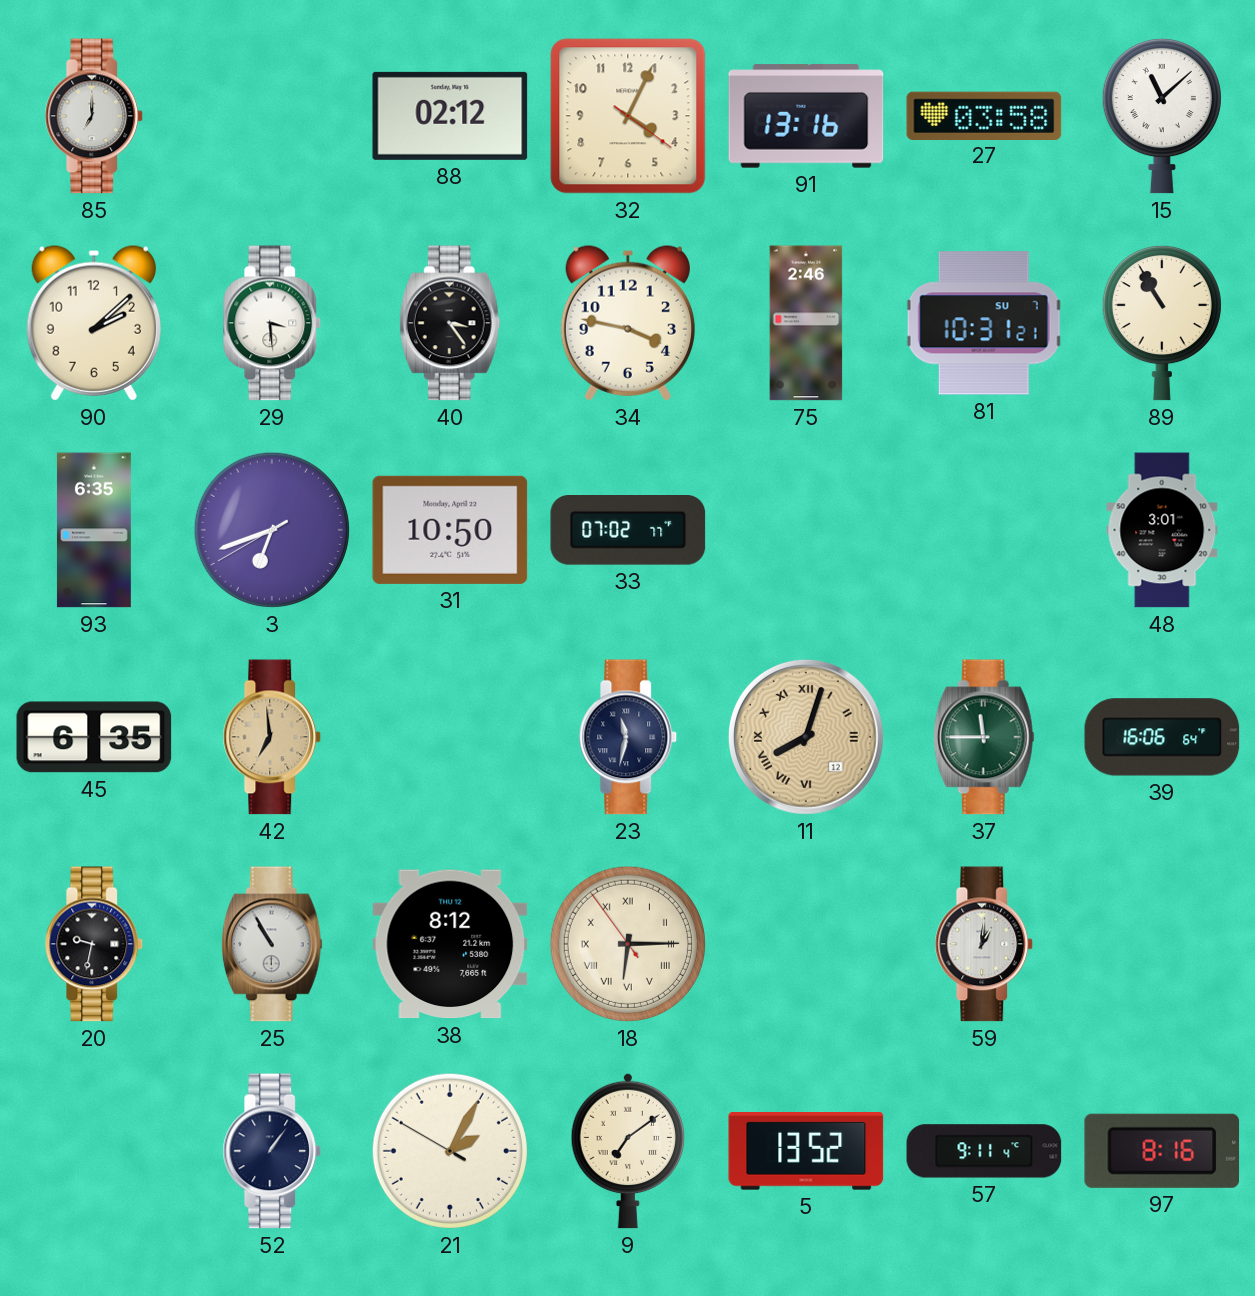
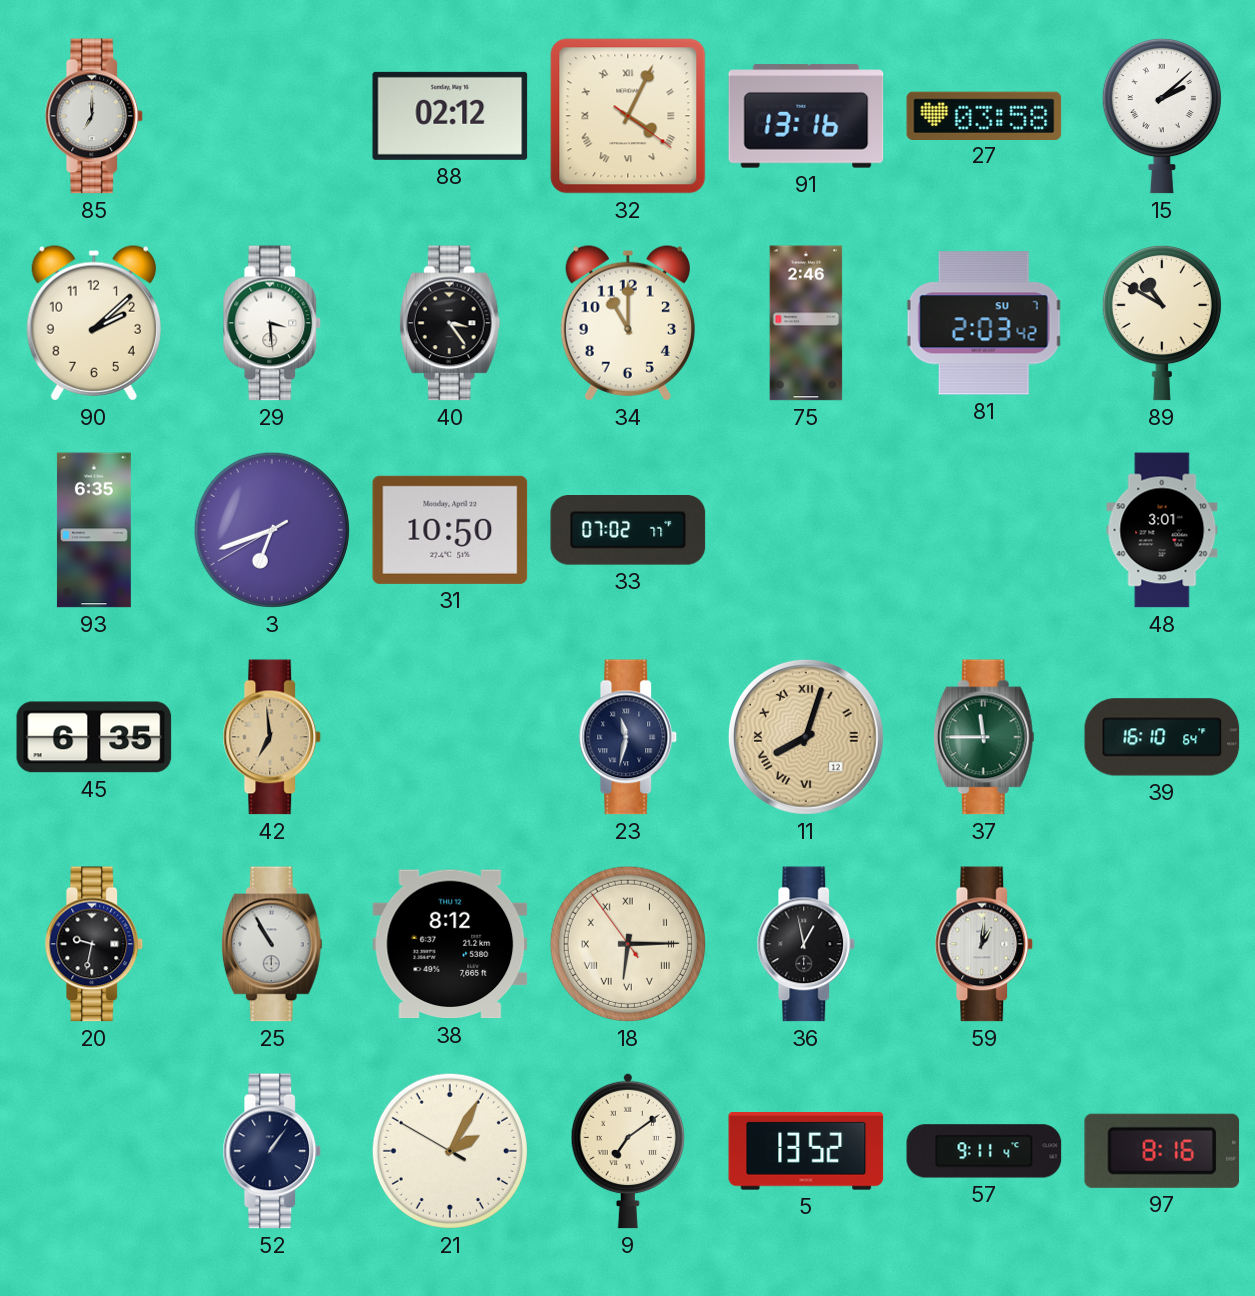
32 numerals: Arabic -> Roman (628, 116)
15: 11:08 -> 2:08 (1162, 116)
34: 3:47 -> 11:00 (628, 323)
81: 10:31 -> 2:03 (984, 323)
89: 10:55 -> 10:50 (1162, 323)
39: 16:06 -> 16:10 (1162, 737)
36: none -> 12:58 (806, 944)
